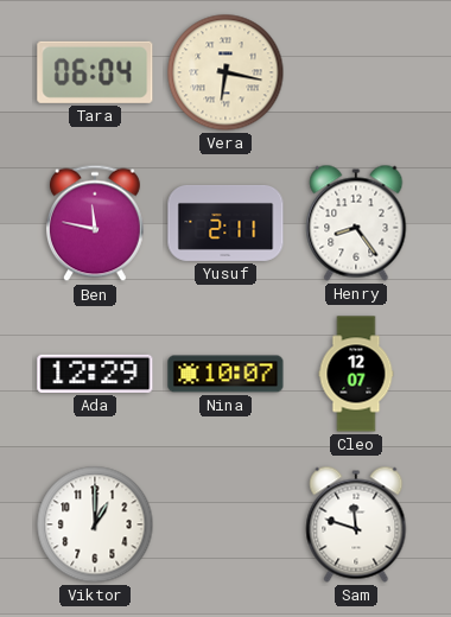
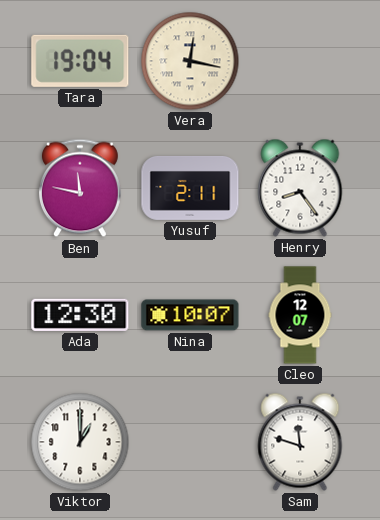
Tara: 06:04 -> 19:04 (80, 61)
Vera: 6:17 -> 12:17 (190, 61)
Ada: 12:29 -> 12:30 (80, 315)
